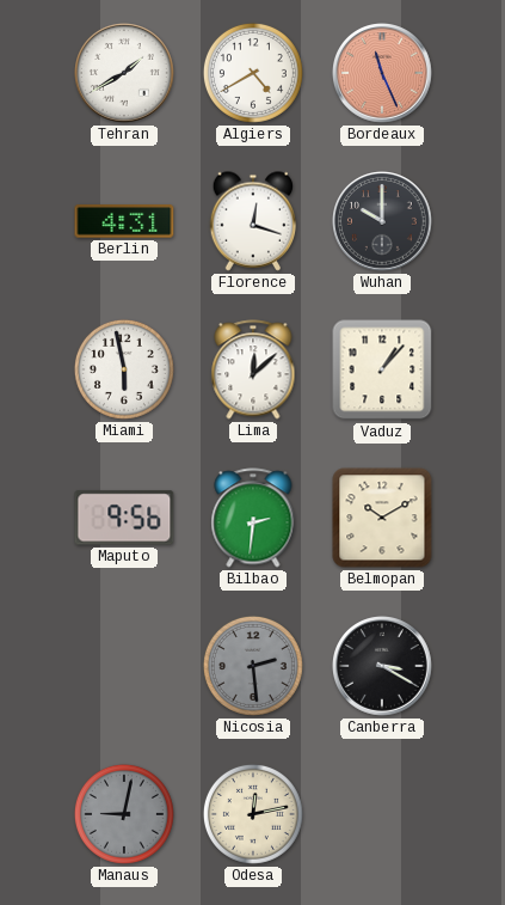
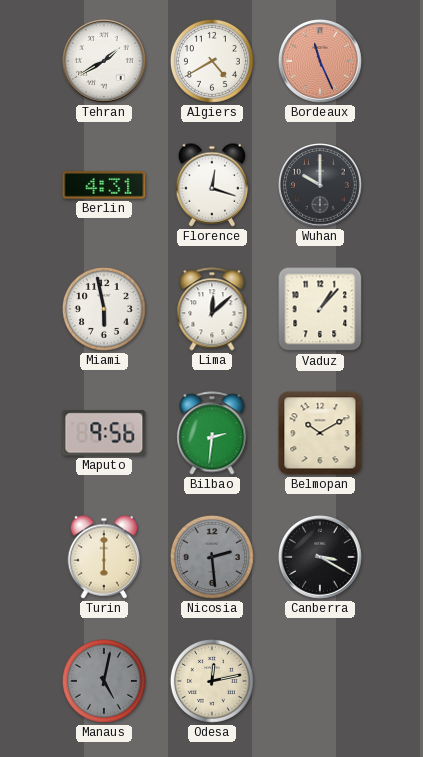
Turin: none -> 6:00 (104, 557)
Manaus: 9:02 -> 5:02 (104, 681)
